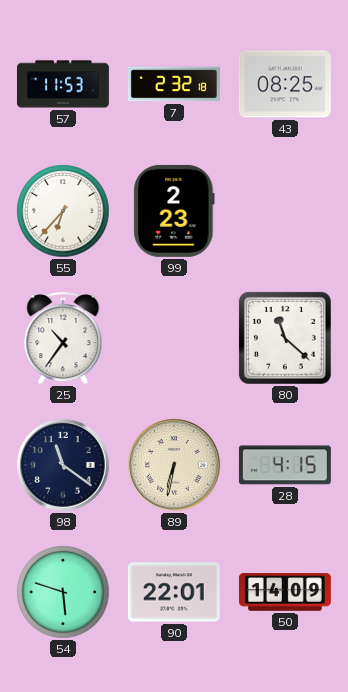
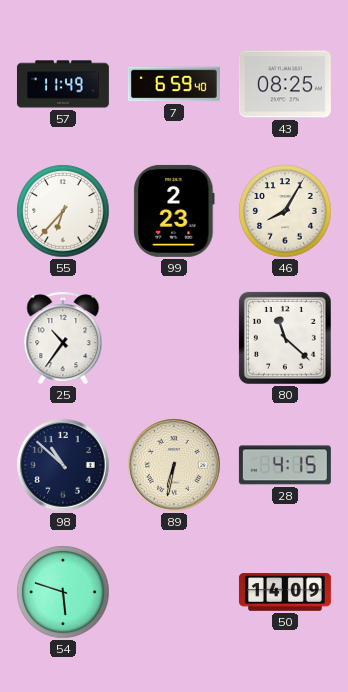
57: 11:53 -> 11:49 (63, 84)
7: 2:32 -> 6:59 (174, 84)
46: none -> 8:05 (285, 211)
98: 11:21 -> 10:52 (63, 465)
90: 22:01 -> none (174, 592)
